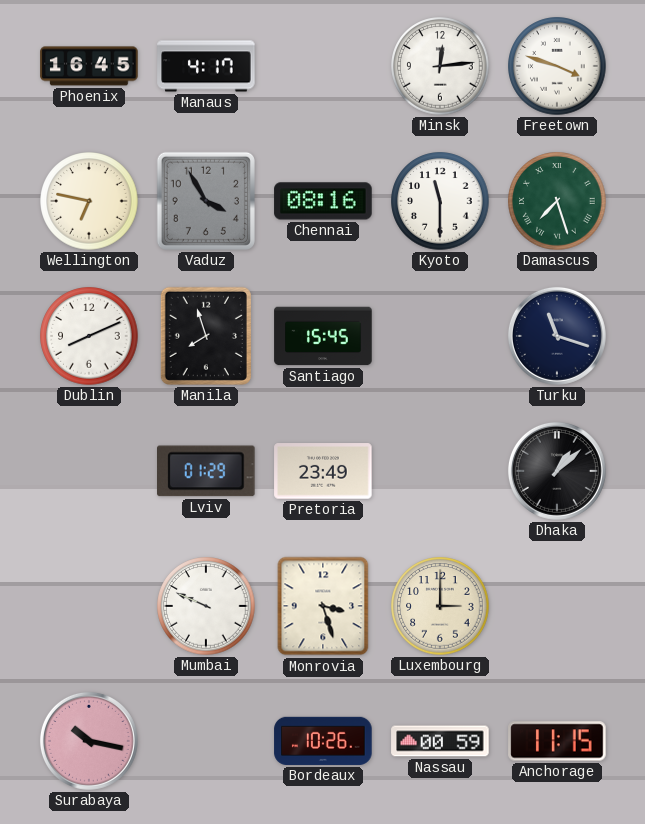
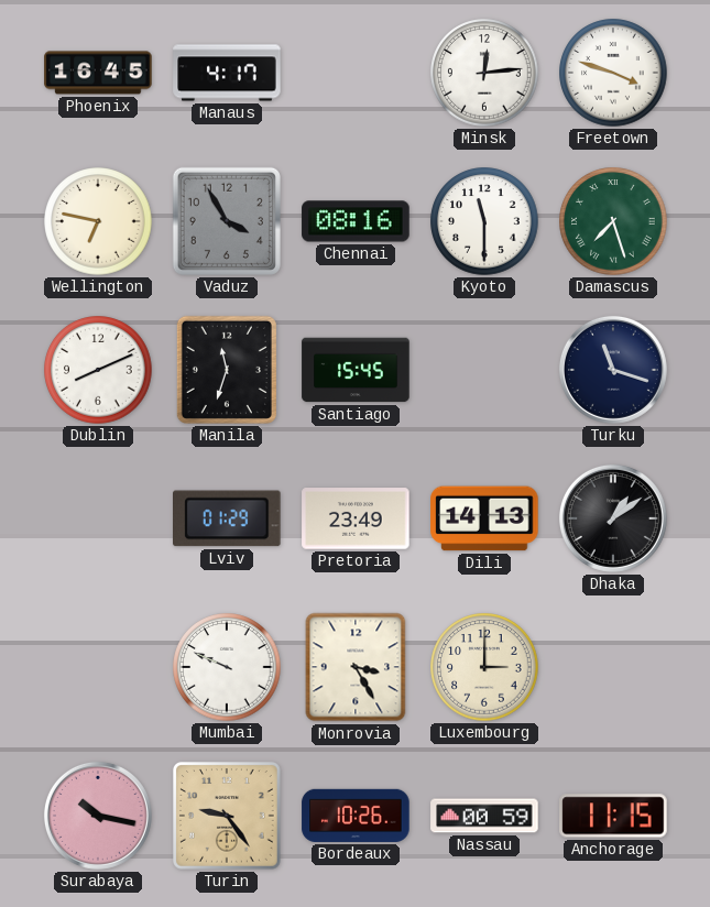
Manila: 7:57 -> 11:33 (227, 370)
Dili: none -> 14:13 (484, 518)
Dhaka: 1:08 -> 1:09 (613, 518)
Monrovia: 3:27 -> 3:25 (356, 667)
Turin: none -> 9:24 (228, 817)
